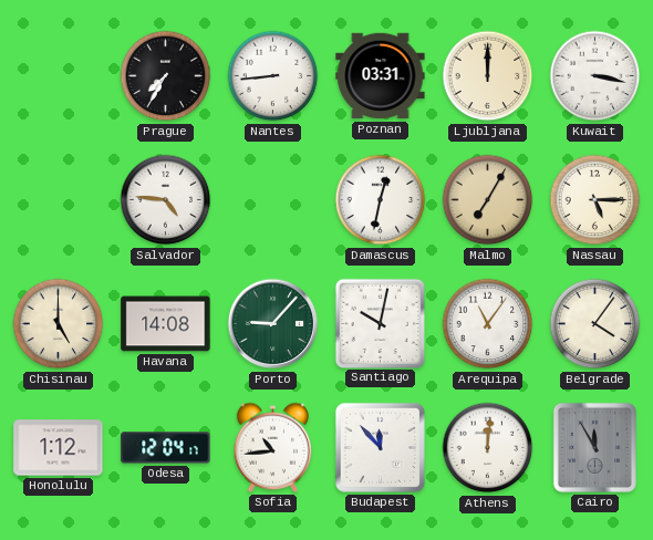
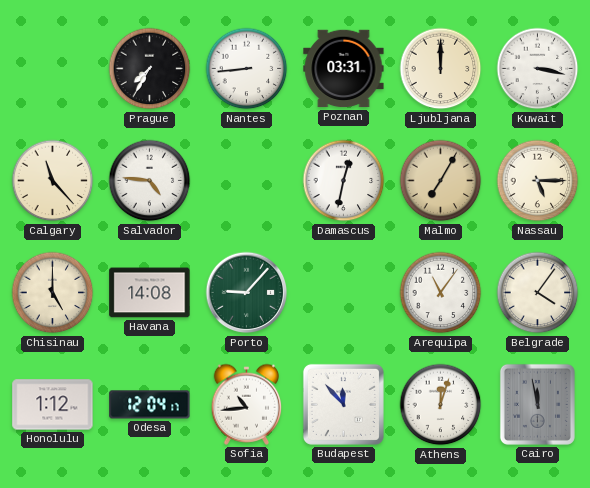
Calgary: none -> 11:23 (53, 181)
Santiago: 10:02 -> none (380, 323)
Athens: 12:01 -> 12:03 (441, 405)
Cairo: 11:55 -> 11:58 (537, 404)
